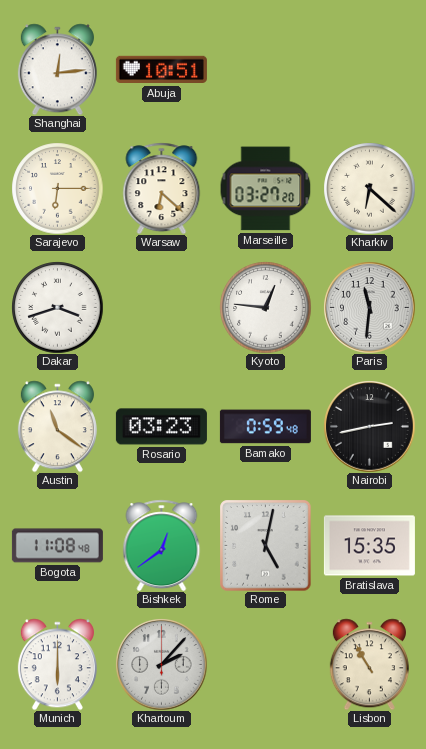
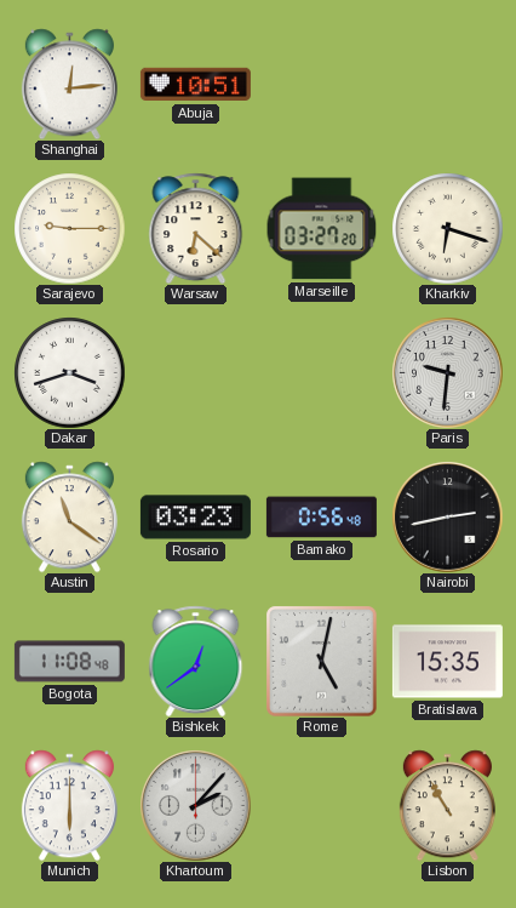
Sarajevo: 6:15 -> 9:15 (69, 228)
Kharkiv: 6:22 -> 6:18 (447, 228)
Kyoto: 12:46 -> none (265, 307)
Paris: 11:31 -> 9:31 (447, 372)
Bamako: 0:59 -> 0:56 (321, 518)
